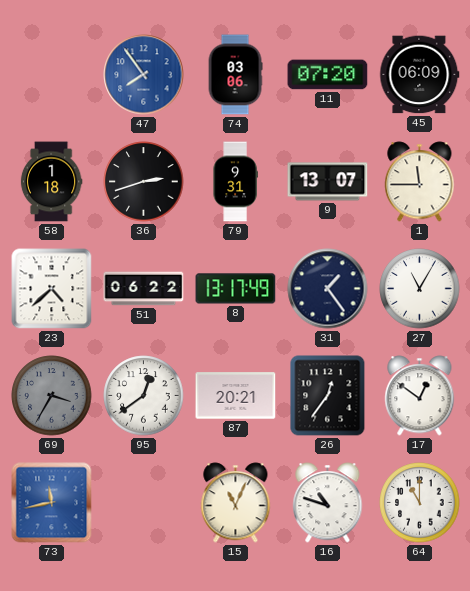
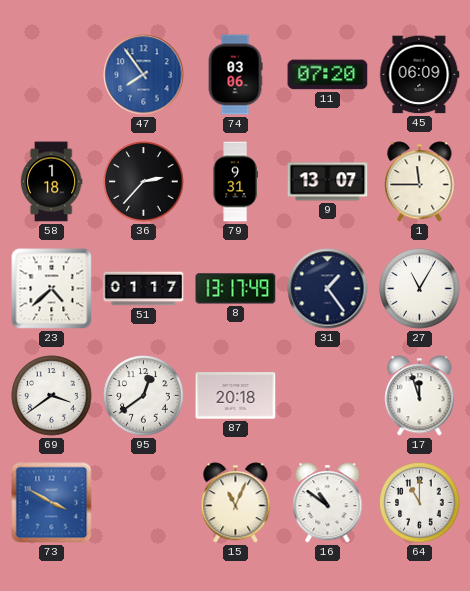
36: 2:42 -> 2:37 (144, 182)
51: 06:22 -> 01:17 (144, 289)
69: 3:35 -> 3:39 (52, 396)
69 dial: grey -> white (52, 396)
87: 20:21 -> 20:18 (236, 396)
26: 12:36 -> none (328, 396)
17: 12:51 -> 11:57 (420, 396)
73: 11:43 -> 3:50 (52, 503)
16: 10:48 -> 10:51 (328, 503)
